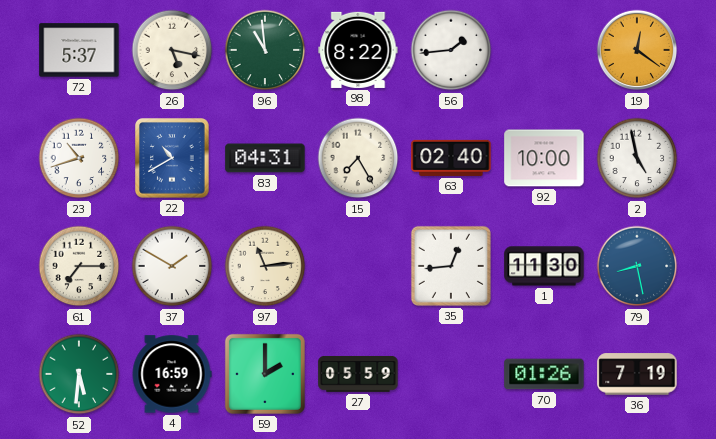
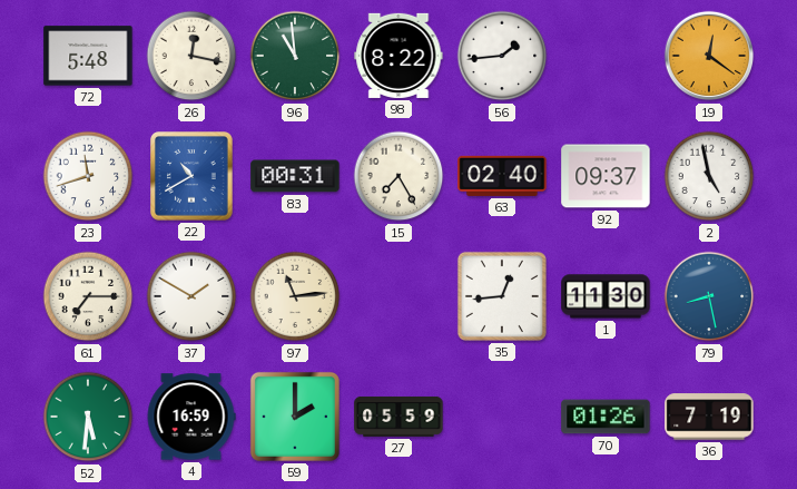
72: 5:37 -> 5:48 (88, 56)
26: 5:17 -> 12:17 (191, 56)
23: 10:42 -> 11:42 (88, 176)
83: 04:31 -> 00:31 (295, 176)
92: 10:00 -> 09:37 (606, 176)
